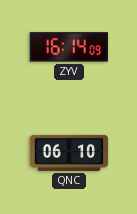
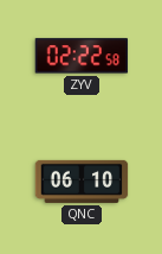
ZYV: 16:14 -> 02:22 (82, 56)
